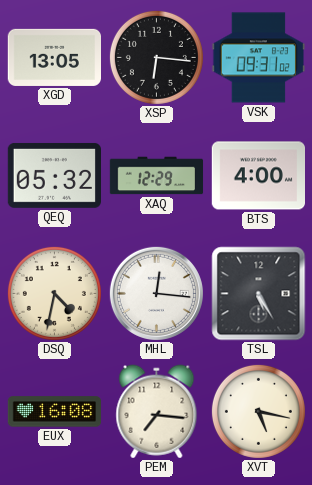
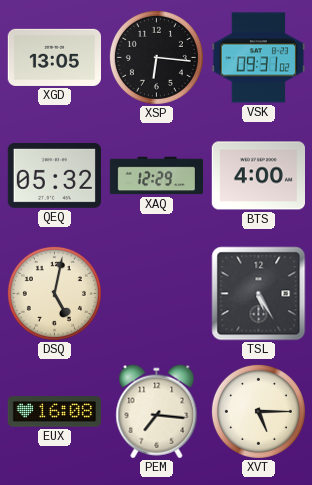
DSQ: 4:32 -> 5:02 (54, 293)
MHL: 12:16 -> none (156, 293)
XVT: 5:17 -> 5:15 (258, 411)
